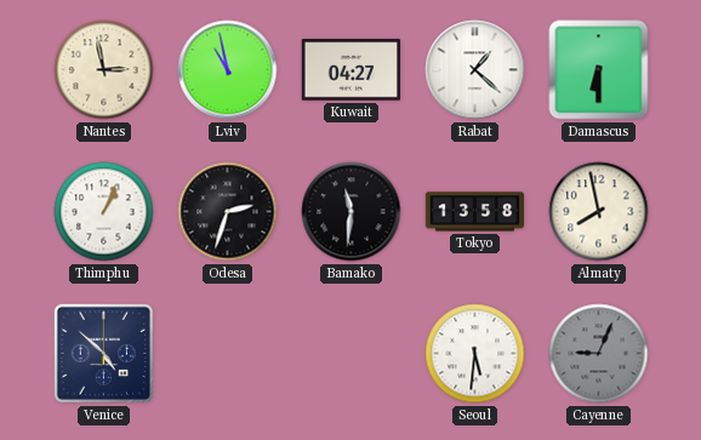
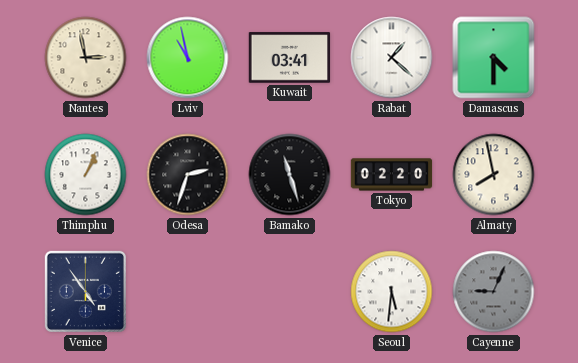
Kuwait: 04:27 -> 03:41 (290, 58)
Damascus: 6:30 -> 4:30 (494, 58)
Bamako: 11:31 -> 11:27 (290, 175)
Tokyo: 13:58 -> 02:20 (392, 175)
Venice: 4:52 -> 4:54 (85, 291)
